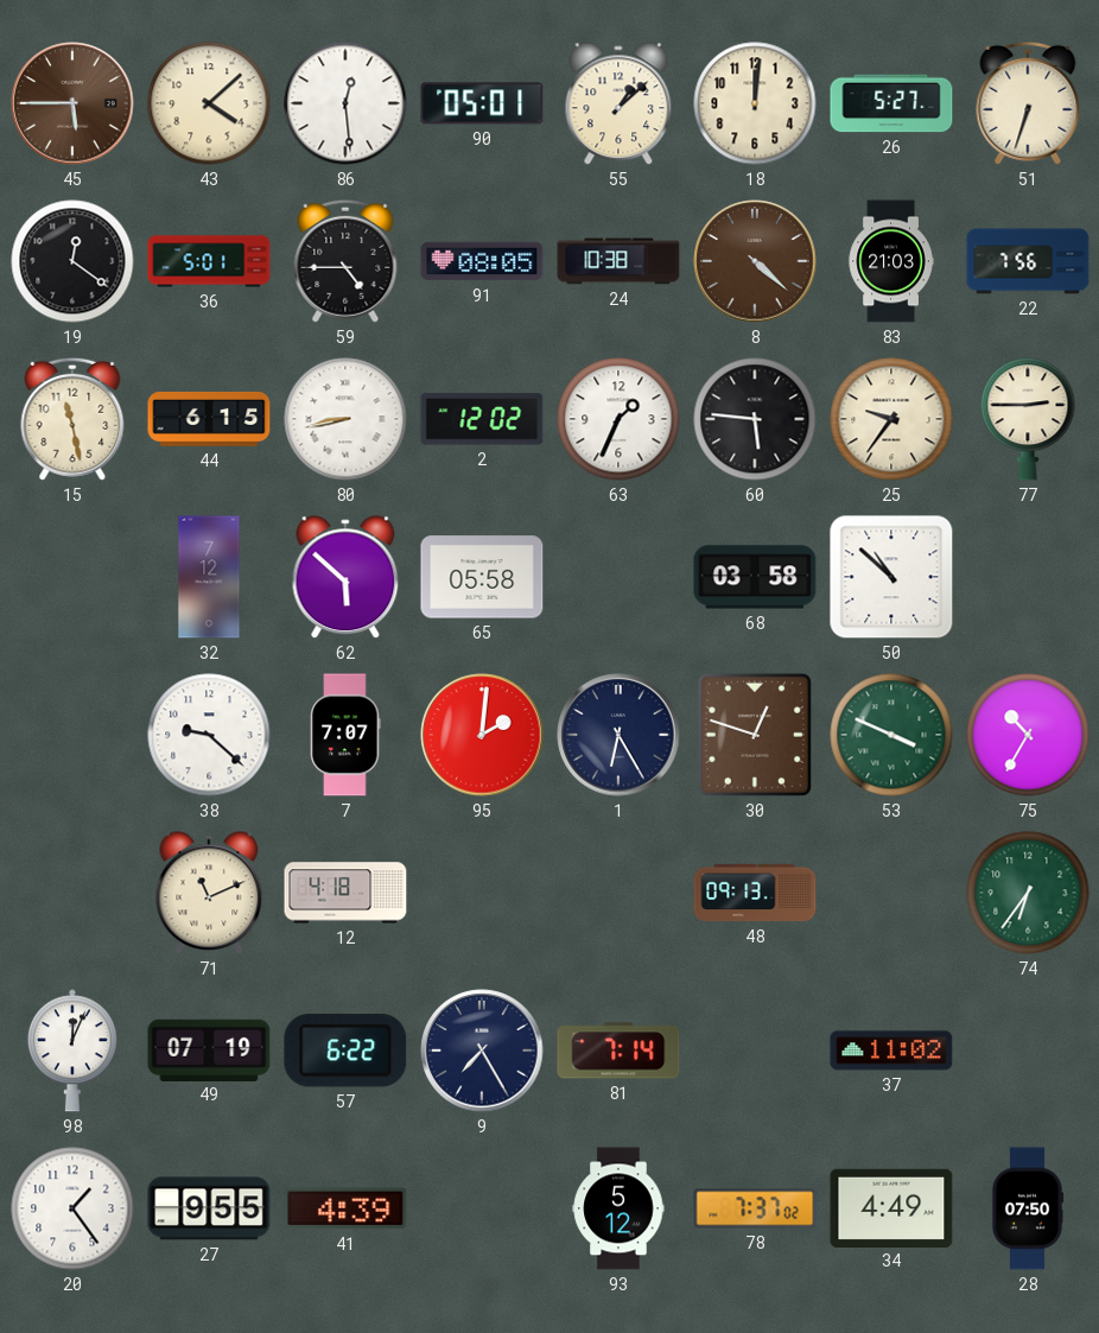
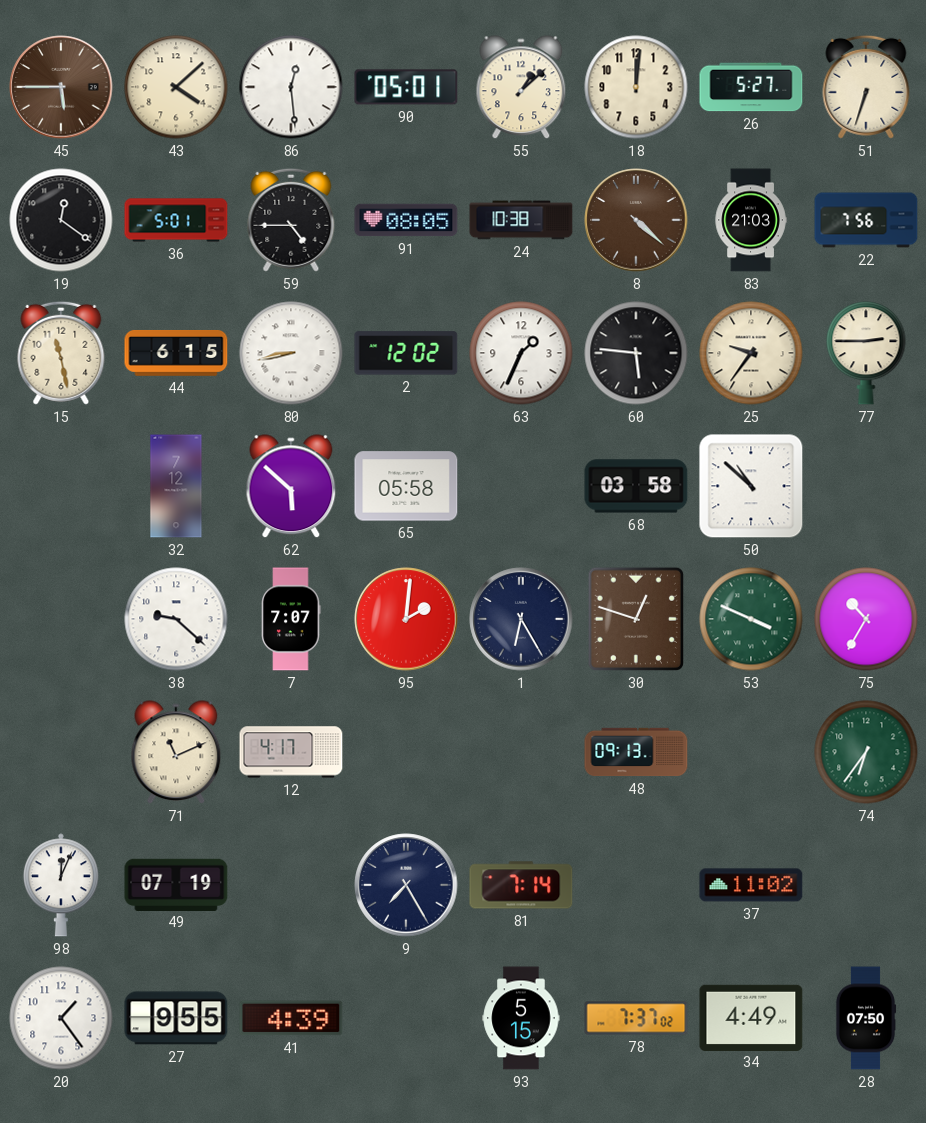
12: 4:18 -> 4:17 (291, 752)
57: 6:22 -> none (345, 1050)
93: 5:12 -> 5:15 (521, 1018)
